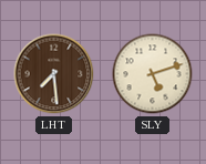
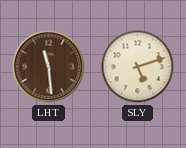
LHT: 7:29 -> 11:29 (49, 67)
